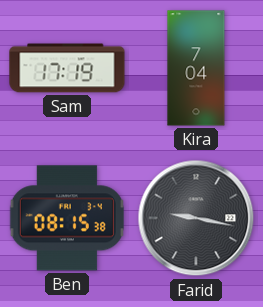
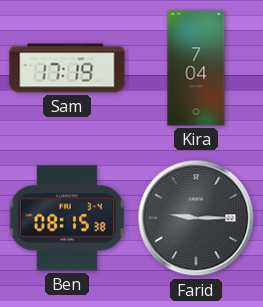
Farid: 9:17 -> 9:15 (196, 218)
